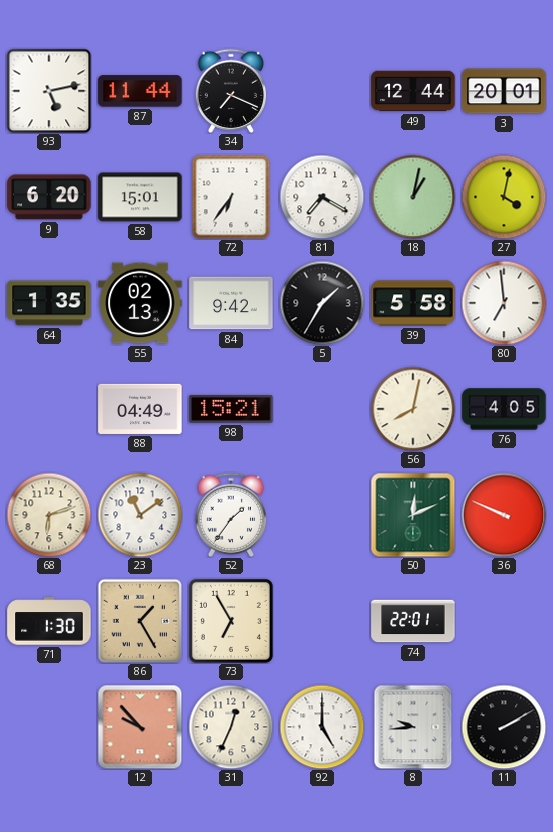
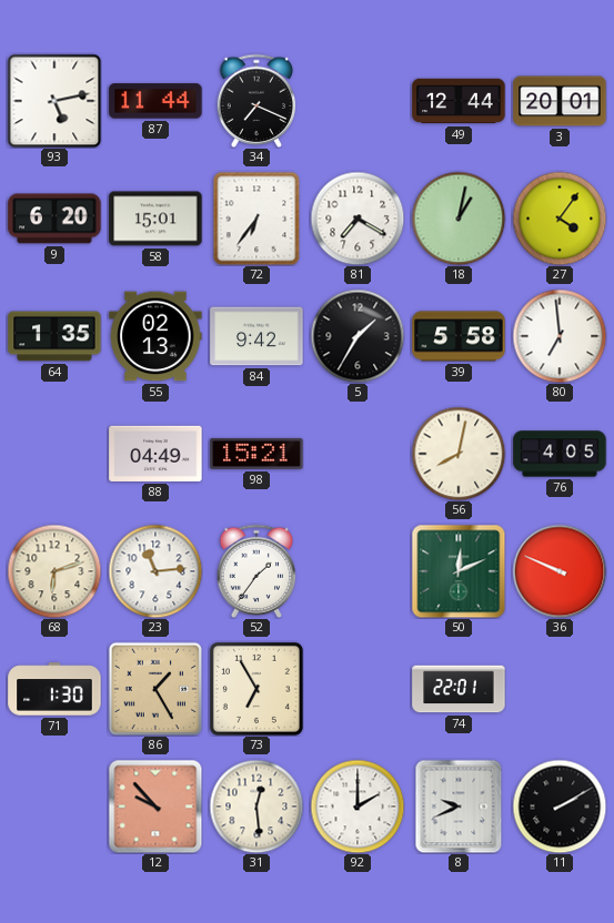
27: 4:02 -> 4:06 (560, 219)
23: 11:09 -> 11:14 (155, 571)
31: 12:34 -> 12:29 (256, 807)
92: 5:00 -> 2:00 (358, 807)
8: 9:44 -> 9:41 (459, 807)
